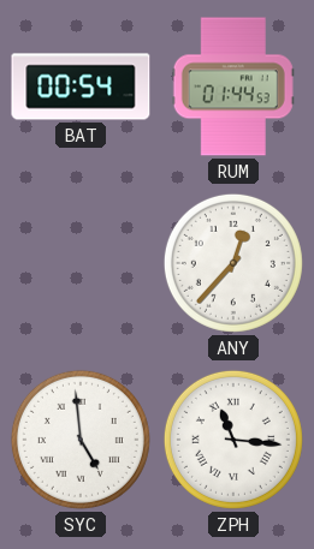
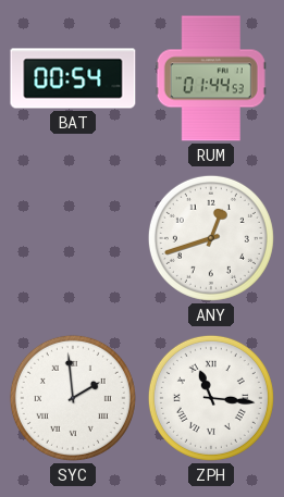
ANY: 12:37 -> 12:42 (211, 238)
SYC: 4:59 -> 1:59 (73, 398)
